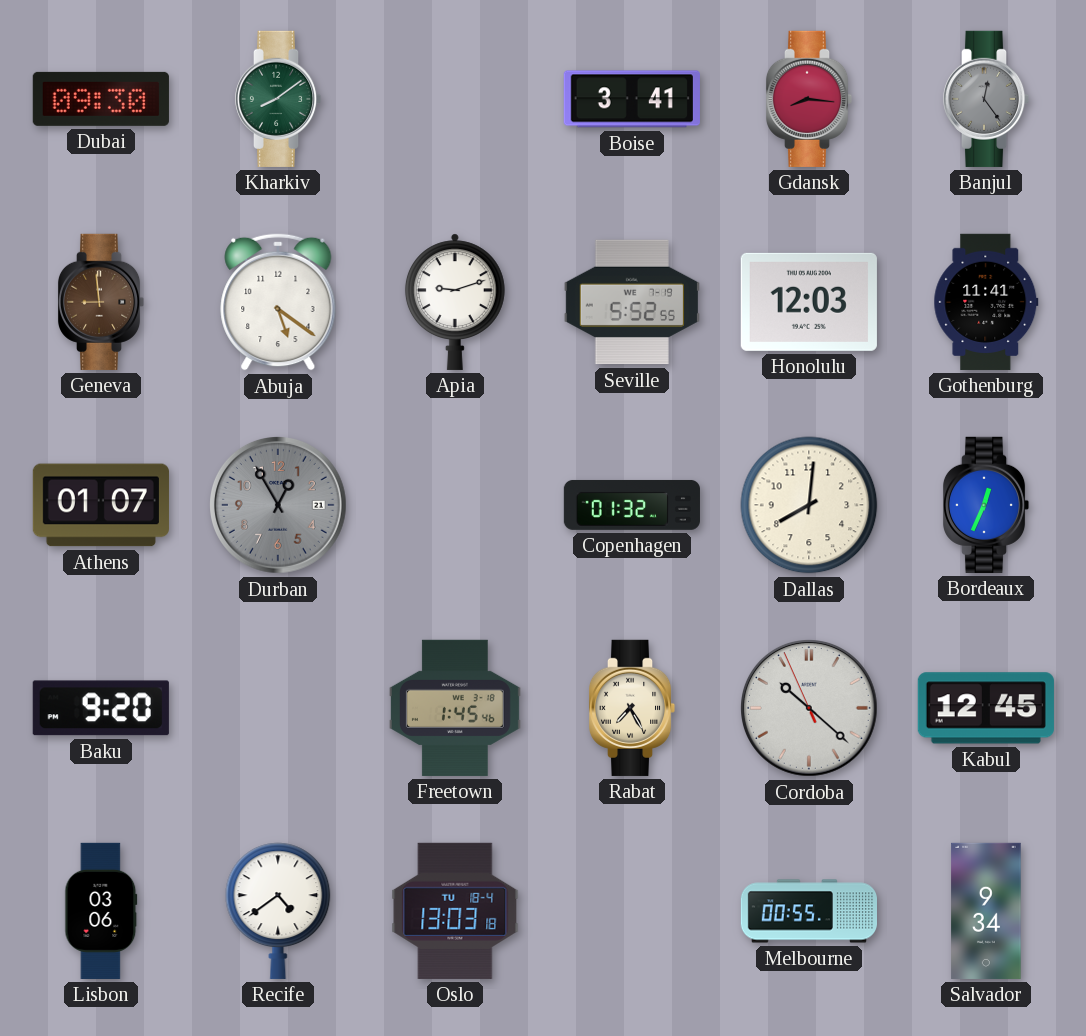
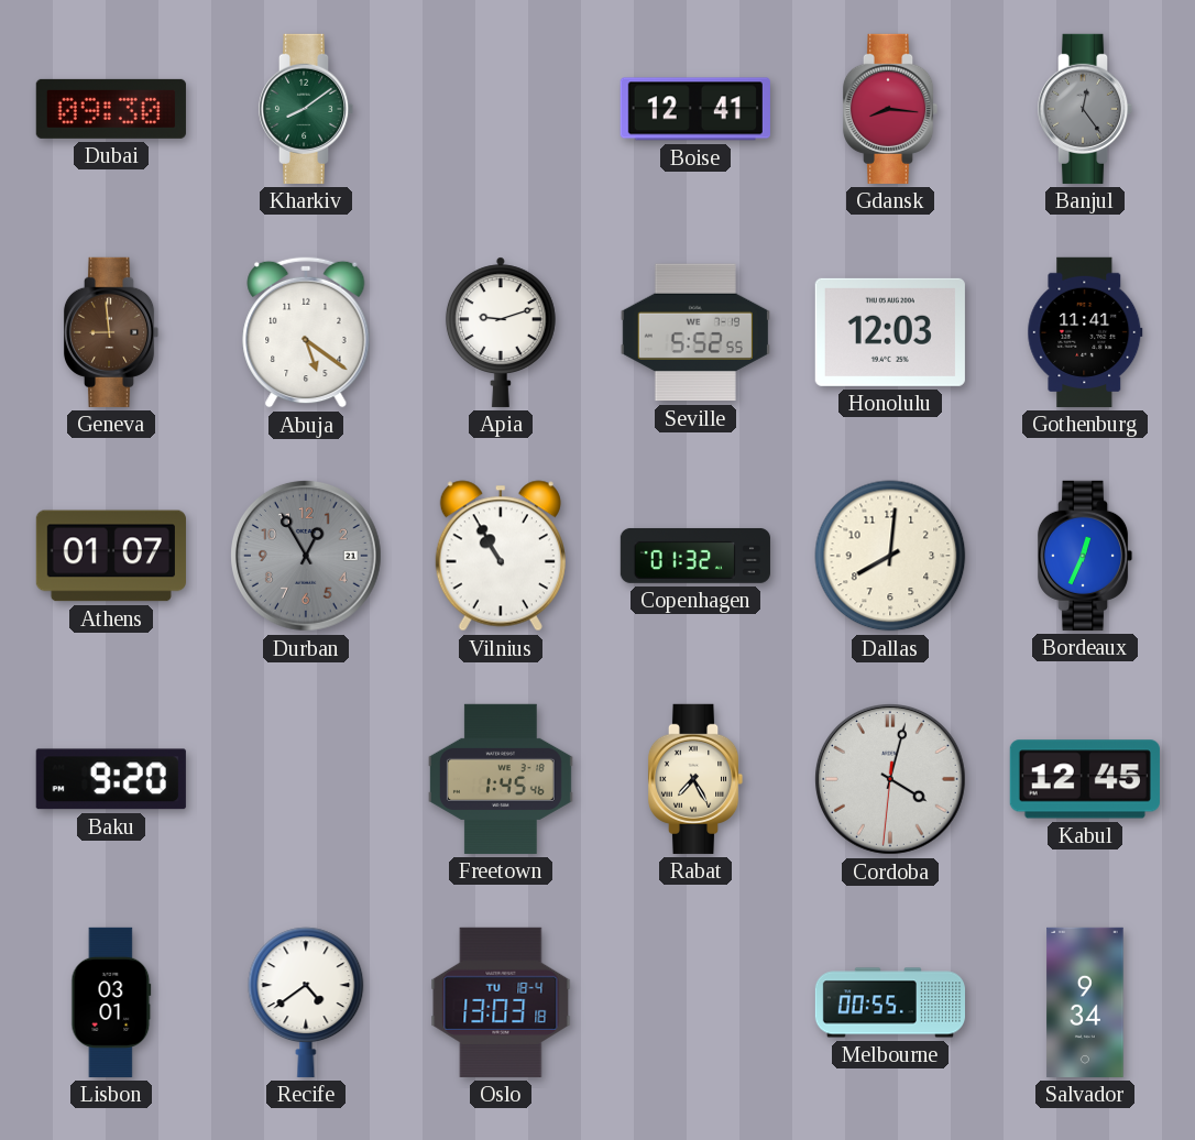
Boise: 3:41 -> 12:41 (695, 109)
Vilnius: none -> 10:55 (501, 556)
Cordoba: 10:21 -> 4:02 (891, 780)
Lisbon: 03:06 -> 03:01 (111, 1002)
